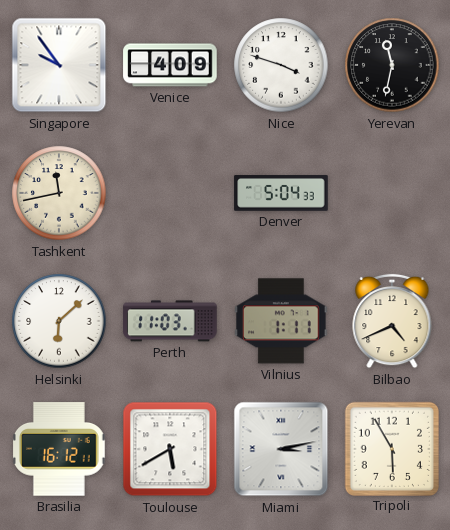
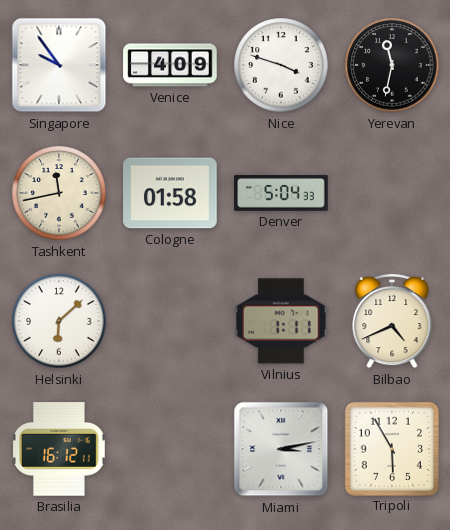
Cologne: none -> 01:58 (170, 193)
Perth: 11:03 -> none (170, 321)
Toulouse: 5:40 -> none (170, 449)
